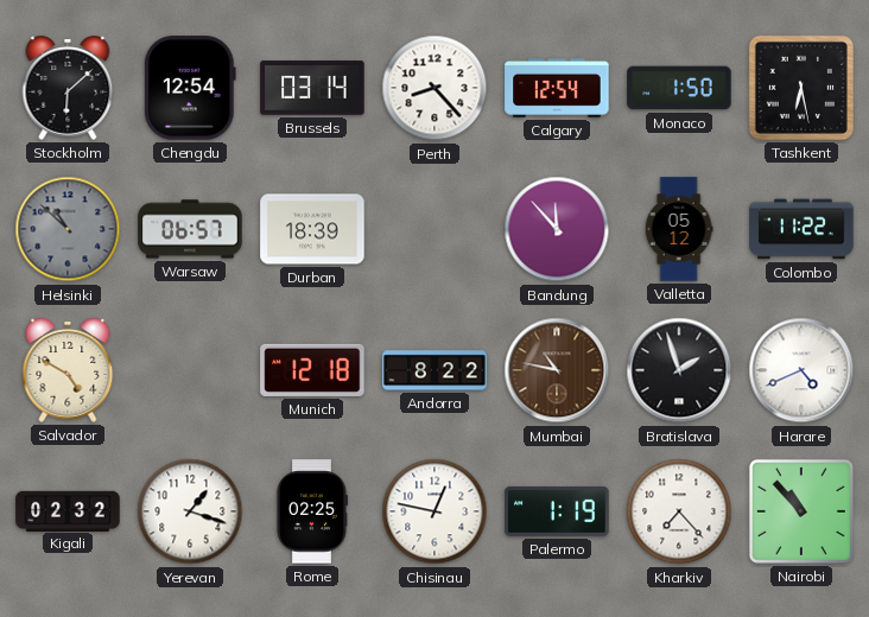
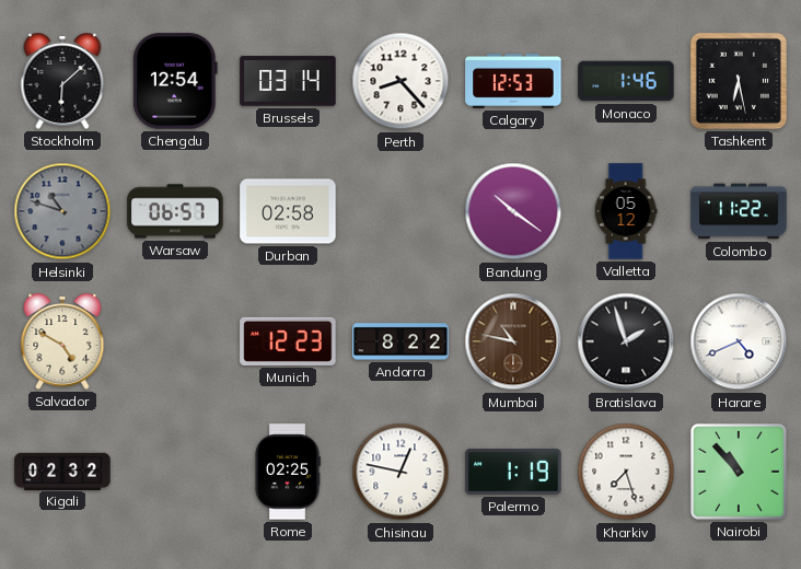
Calgary: 12:54 -> 12:53 (513, 81)
Monaco: 1:50 -> 1:46 (626, 81)
Helsinki: 10:52 -> 10:48 (62, 211)
Durban: 18:39 -> 02:58 (288, 211)
Bandung: 11:53 -> 10:21 (513, 211)
Munich: 12:18 -> 12:23 (288, 341)
Yerevan: 1:18 -> none (190, 511)
Kharkiv: 7:23 -> 7:27 (626, 472)
